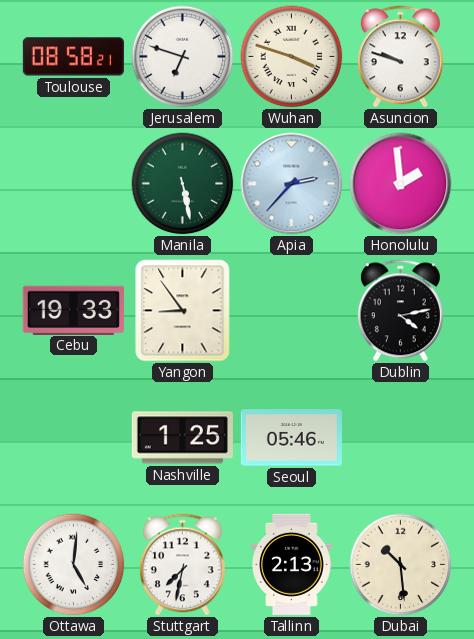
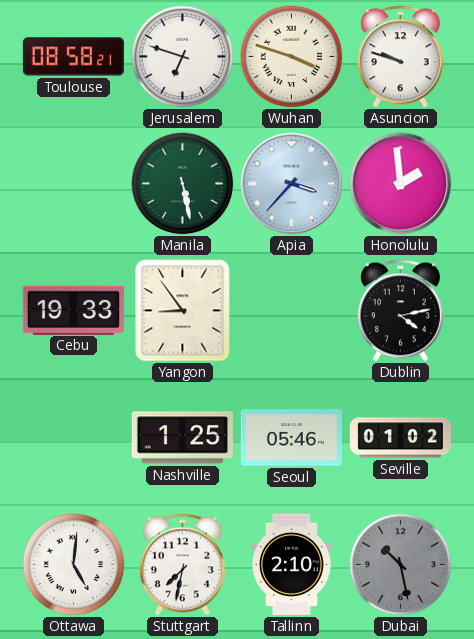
Apia: 2:37 -> 3:37 (292, 184)
Seville: none -> 01:02 (400, 438)
Tallinn: 2:13 -> 2:10 (292, 564)
Dubai: 10:29 -> 10:28 (401, 565)
Dubai dial: cream -> grey (401, 565)
